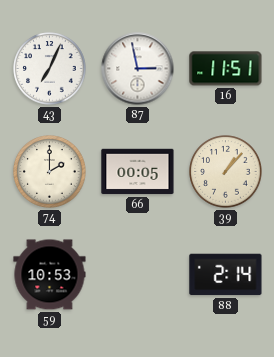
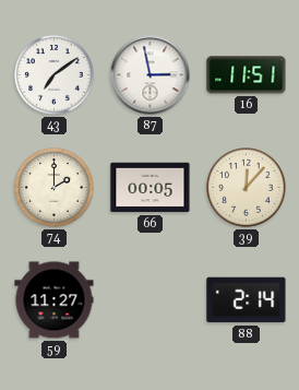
43: 7:04 -> 7:09 (55, 75)
39: 1:07 -> 12:07 (247, 188)
59: 10:53 -> 11:27 (55, 300)
